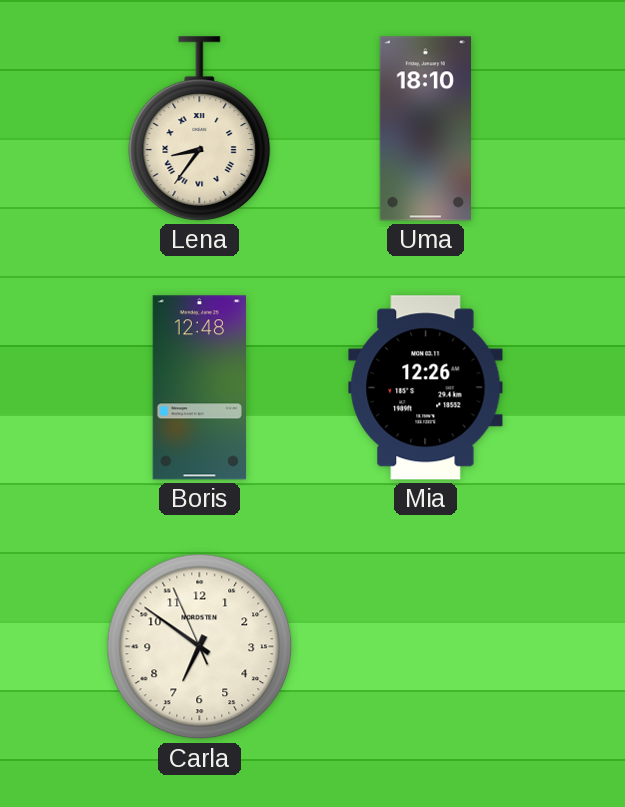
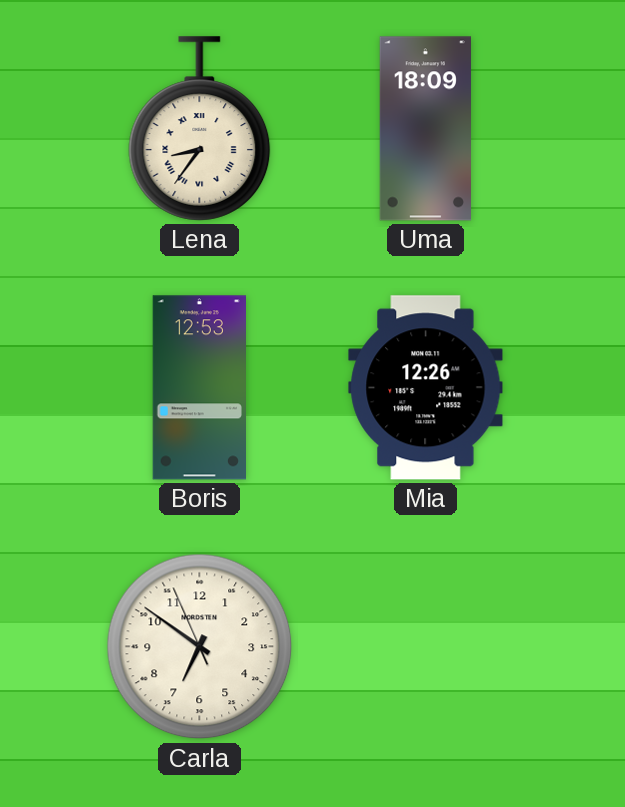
Uma: 18:10 -> 18:09 (425, 129)
Boris: 12:48 -> 12:53 (199, 388)
